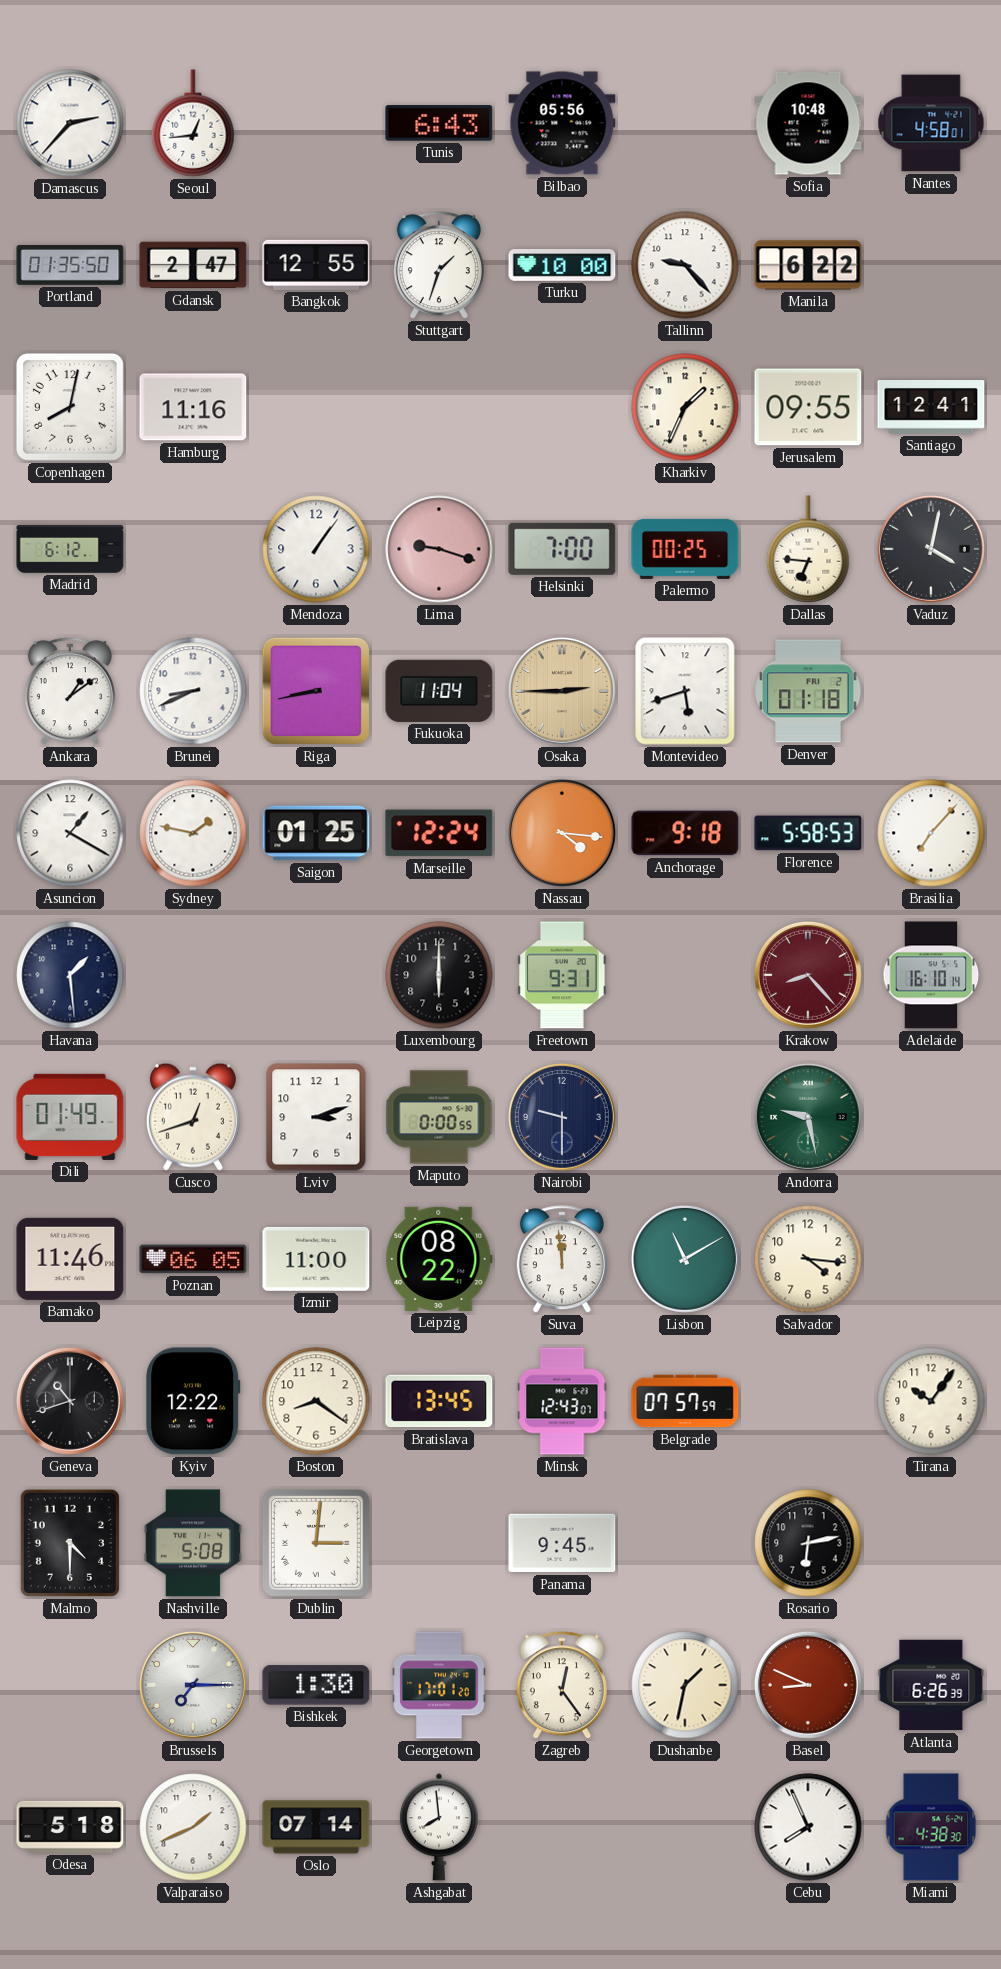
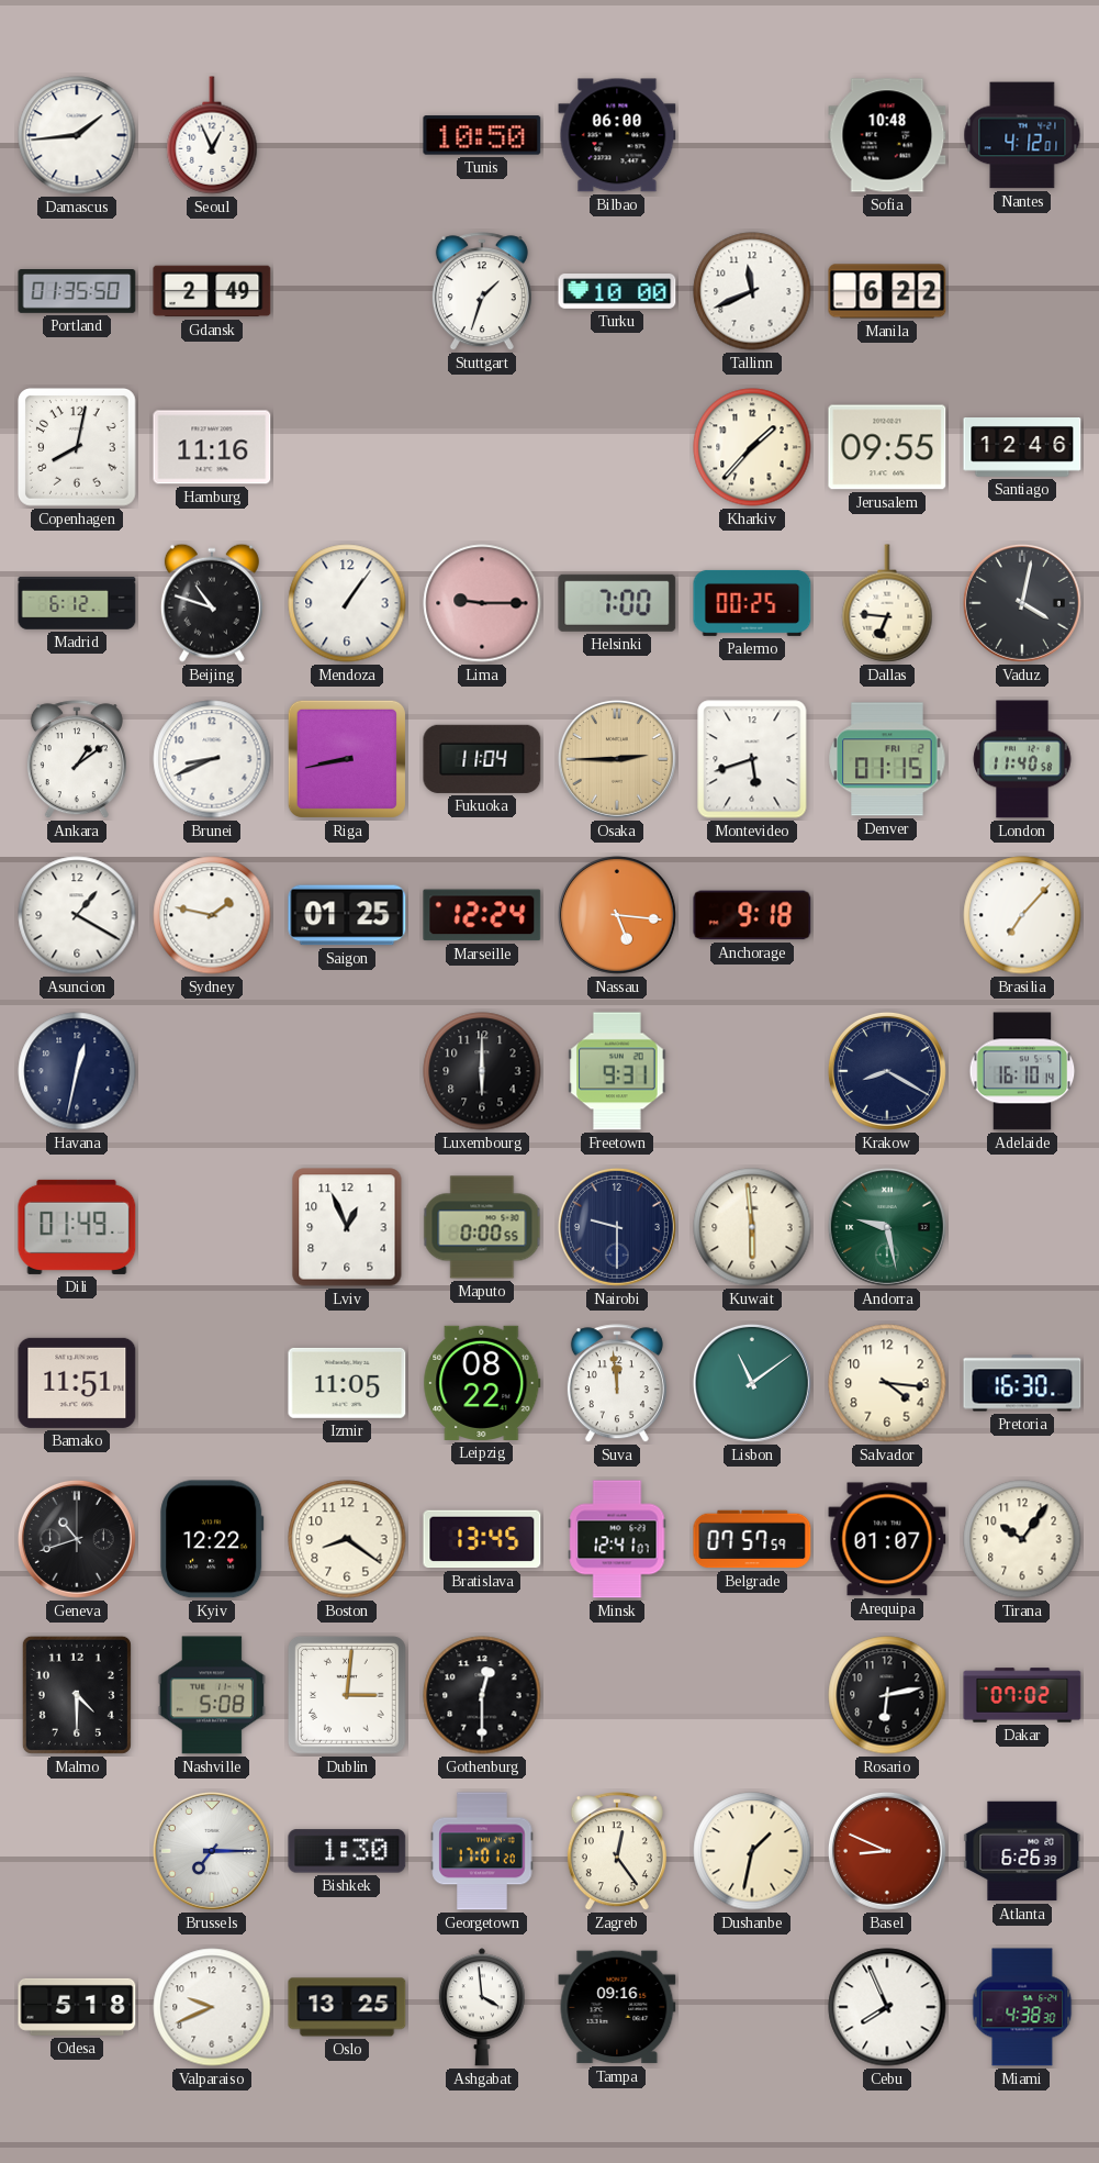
Damascus: 2:37 -> 1:44 (77, 135)
Seoul: 12:44 -> 12:56 (212, 135)
Tunis: 6:43 -> 10:50 (482, 135)
Bilbao: 05:56 -> 06:00 (617, 135)
Nantes: 4:58 -> 4:12 (1022, 135)
Gdansk: 2:47 -> 2:49 (212, 291)
Bangkok: 12:55 -> none (316, 265)
Tallinn: 9:23 -> 11:41 (752, 291)
Kharkiv: 1:34 -> 1:37 (752, 447)
Santiago: 12:41 -> 12:46 (1022, 448)
Beijing: none -> 10:48 (212, 603)
Lima: 9:18 -> 9:15 (482, 603)
Denver: 01:18 -> 01:15 (887, 759)
London: none -> 11:40 (1022, 759)
Nassau: 4:16 -> 5:16 (617, 915)
Florence: 5:58 -> none (808, 833)
Havana: 1:29 -> 12:32 (77, 1071)
Krakow: 8:23 -> 8:20 (887, 1071)
Krakow dial: burgundy -> navy (887, 1071)
Cusco: 12:42 -> none (193, 1117)
Lviv: 3:12 -> 12:56 (347, 1227)
Kuwait: none -> 5:59 (752, 1227)
Bamako: 11:46 -> 11:51 (77, 1383)
Poznan: 06:05 -> none (193, 1259)
Izmir: 11:00 -> 11:05 (347, 1383)
Lisbon: 11:10 -> 11:09 (752, 1383)
Pretoria: none -> 16:30 (1022, 1383)
Minsk: 12:43 -> 12:41 (617, 1539)
Arequipa: none -> 01:07 (887, 1539)
Gothenburg: none -> 12:30 (482, 1695)
Panama: 9:45 -> none (562, 1543)
Dakar: none -> 07:02 (1022, 1695)
Valparaiso: 1:41 -> 9:41 (212, 2007)
Oslo: 07:14 -> 13:25 (347, 2007)
Ashgabat: 7:59 -> 3:59 (482, 2007)
Tampa: none -> 09:16 (617, 2007)
